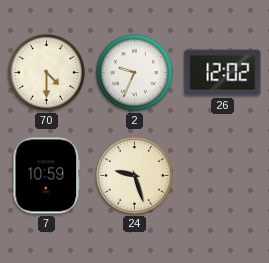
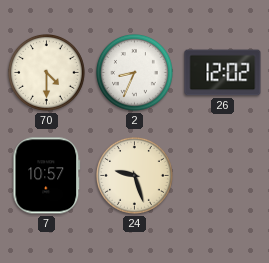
2: 9:34 -> 8:34 (135, 73)
7: 10:59 -> 10:57 (47, 176)
